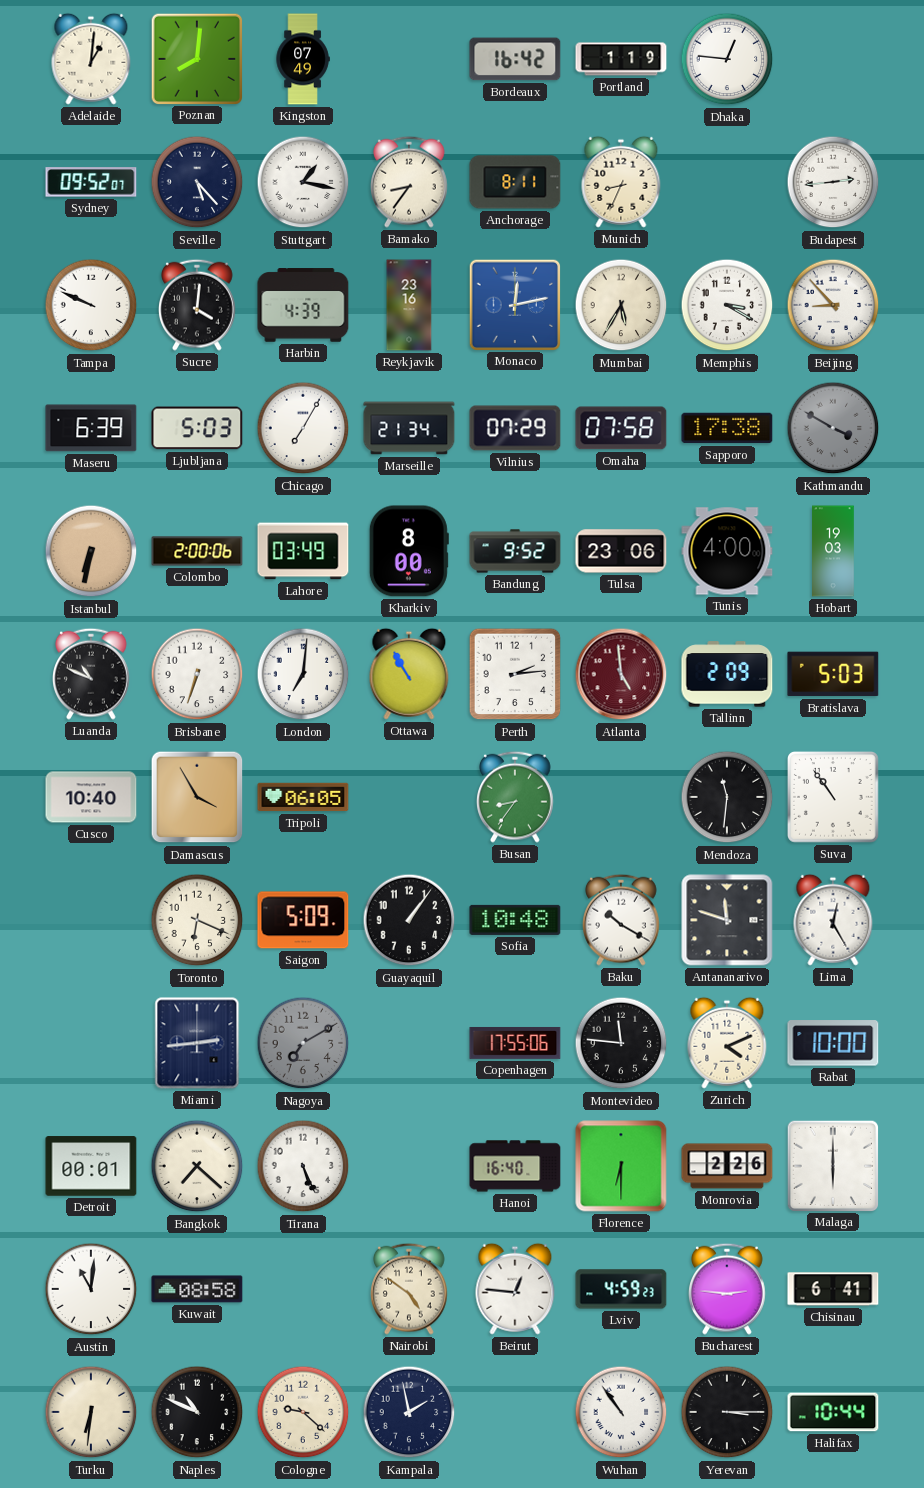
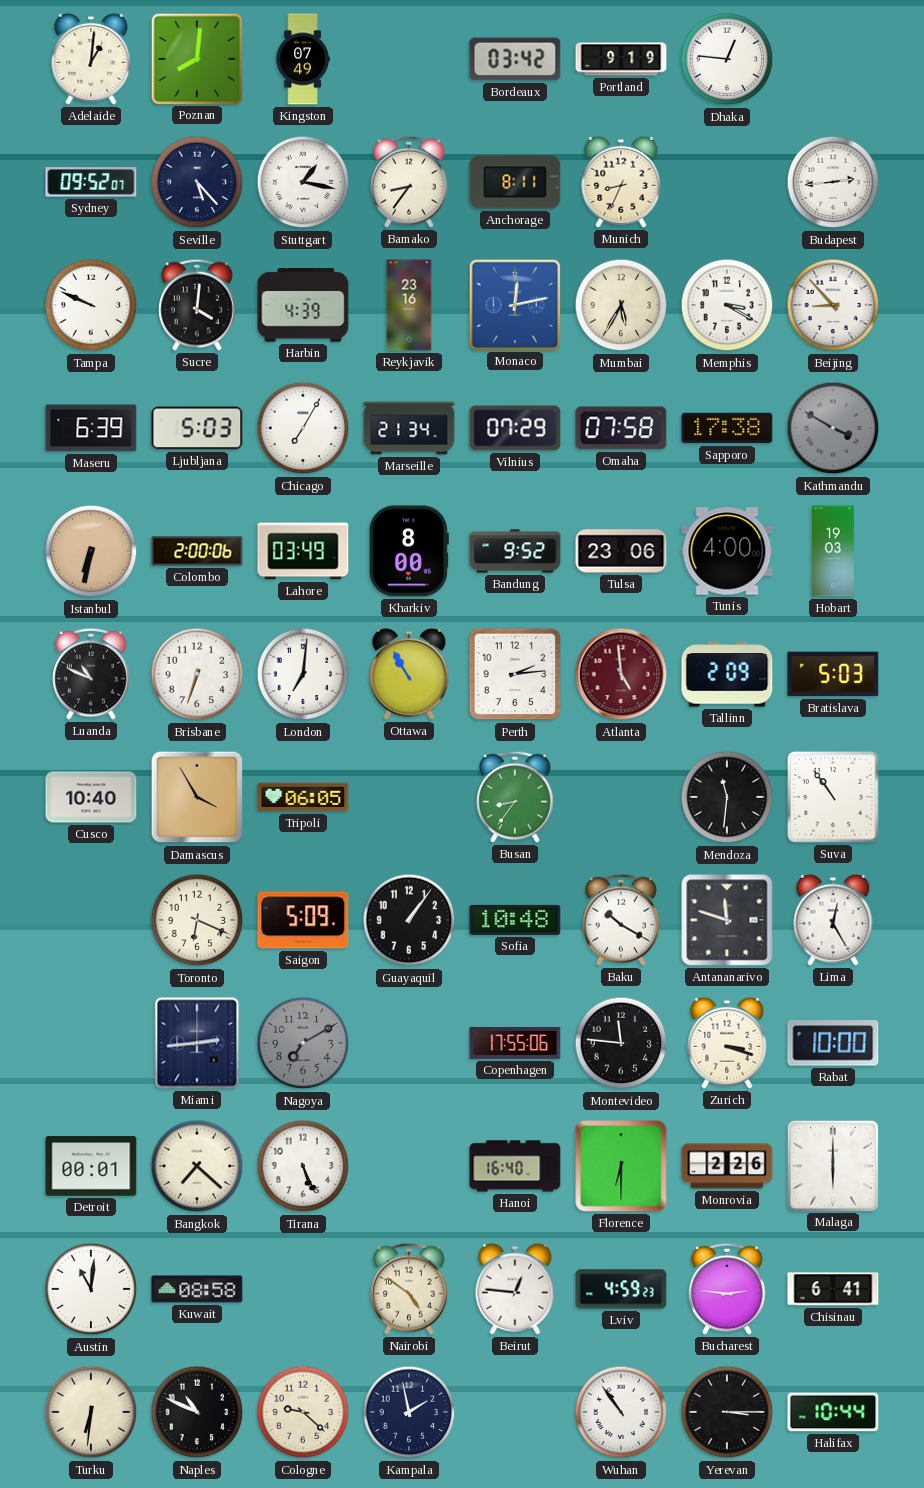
Bordeaux: 16:42 -> 03:42 (515, 59)
Portland: 1:19 -> 9:19 (621, 59)
Zurich: 4:11 -> 3:18 (727, 1043)
